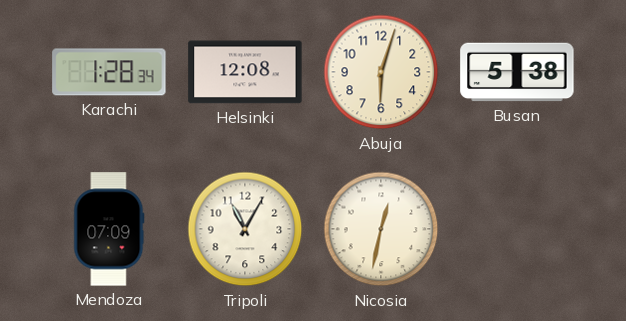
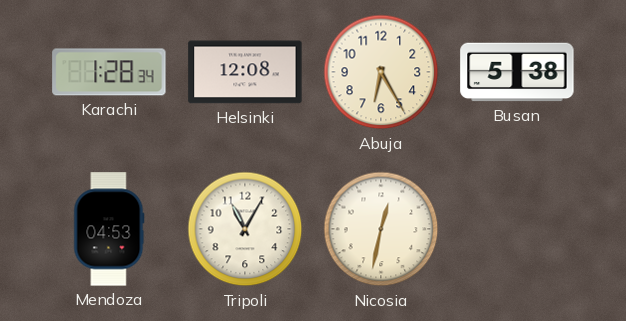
Abuja: 6:03 -> 6:25 (381, 72)
Mendoza: 07:09 -> 04:53 (109, 229)
